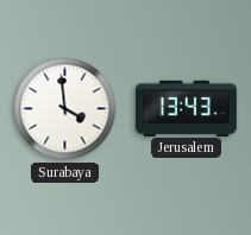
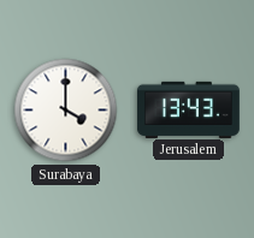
Surabaya: 3:59 -> 4:00 (66, 111)
